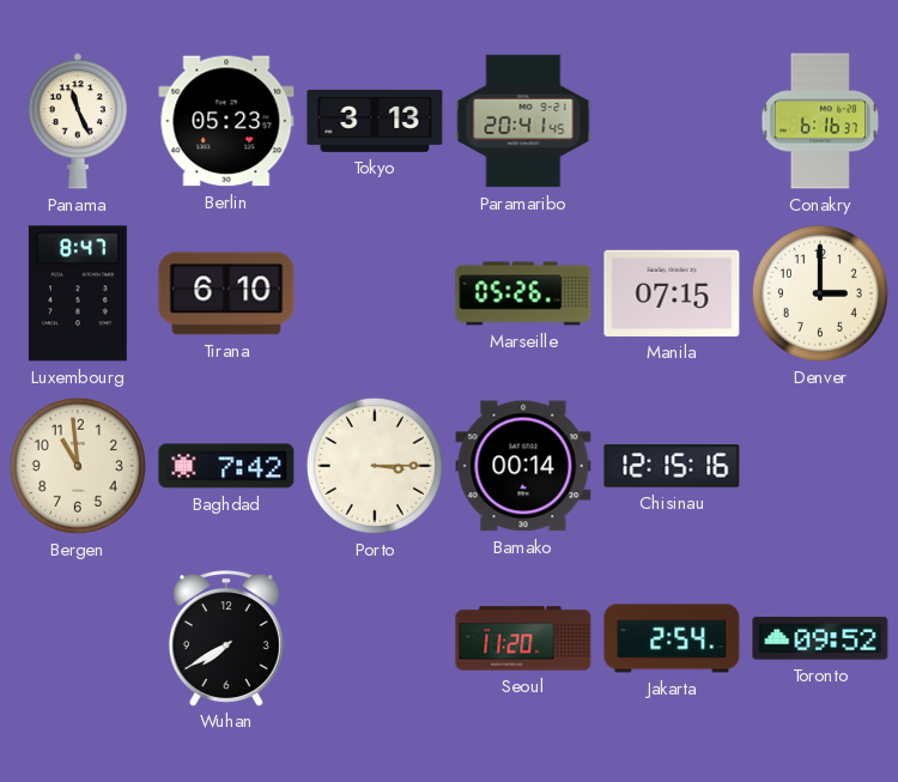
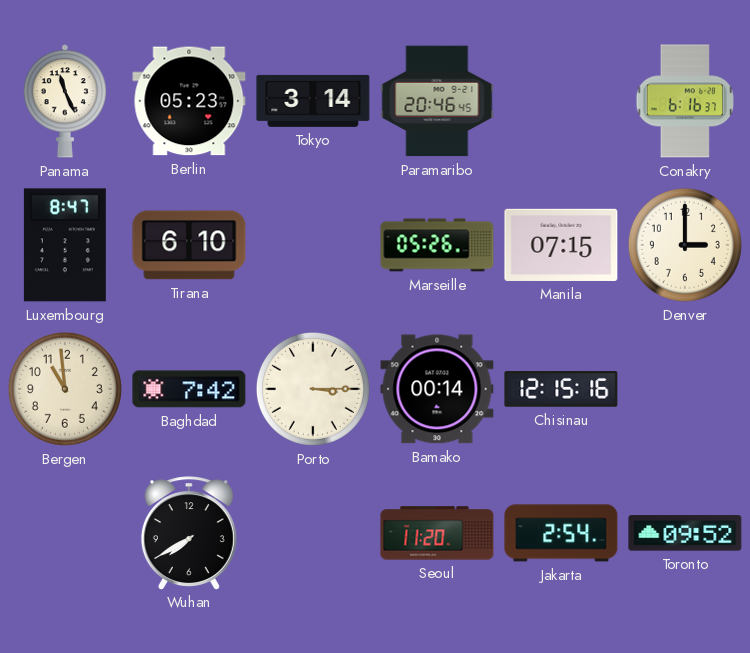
Tokyo: 3:13 -> 3:14 (313, 101)
Paramaribo: 20:41 -> 20:46 (437, 101)
